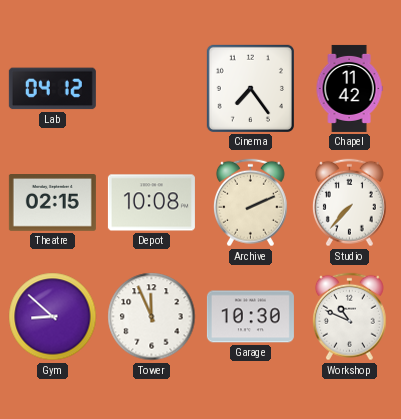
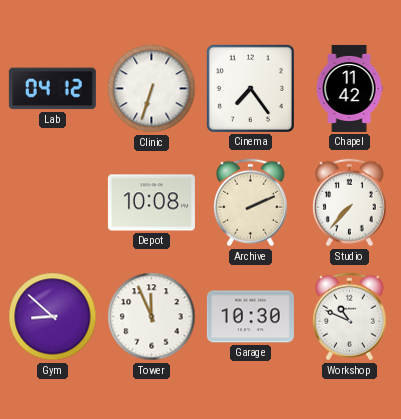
Clinic: none -> 6:33 (152, 89)
Theatre: 02:15 -> none (52, 203)
